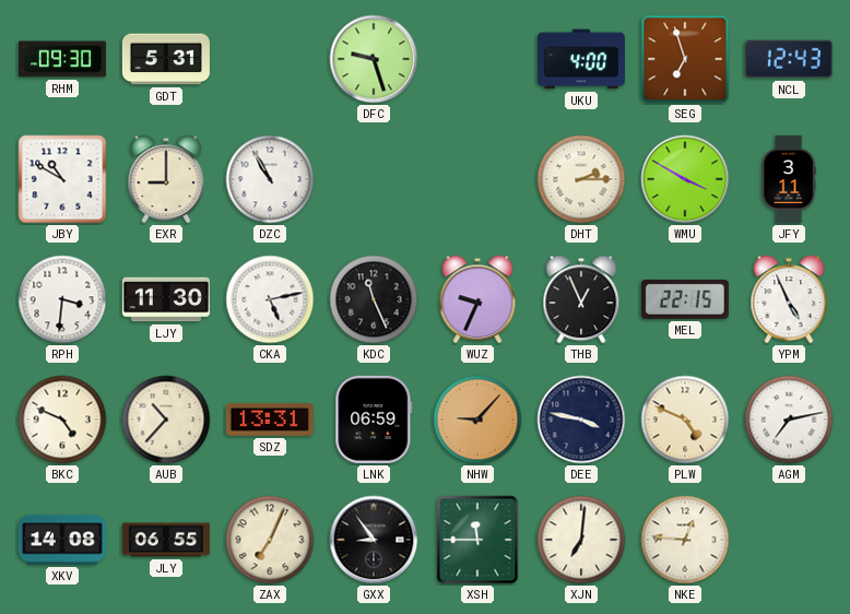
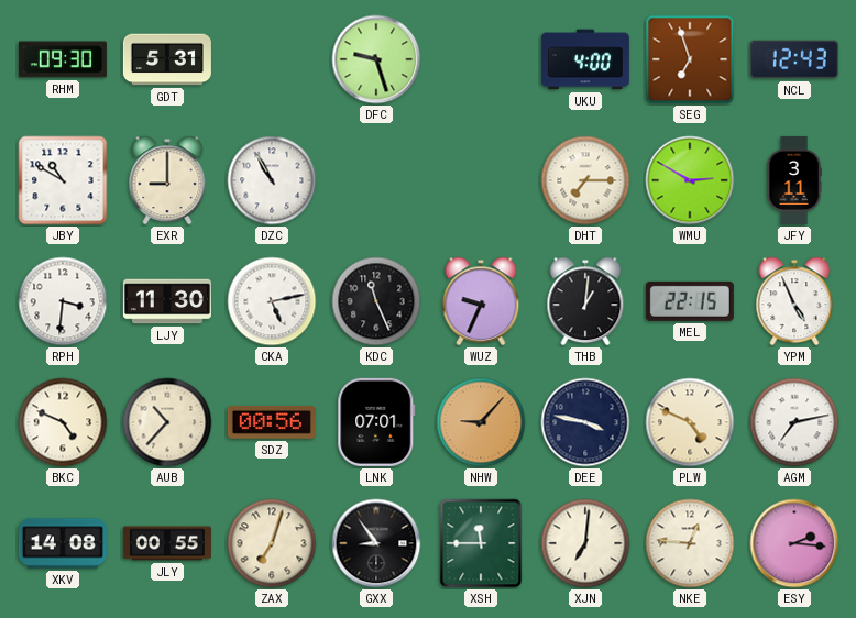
DHT: 2:15 -> 7:15 (585, 180)
WMU: 3:50 -> 2:50 (690, 180)
THB: 12:56 -> 1:01 (585, 301)
SDZ: 13:31 -> 00:56 (272, 423)
LNK: 06:59 -> 07:01 (376, 422)
JLY: 06:55 -> 00:55 (167, 543)
ZAX: 7:04 -> 7:03 (272, 543)
ESY: none -> 2:16 (794, 543)
